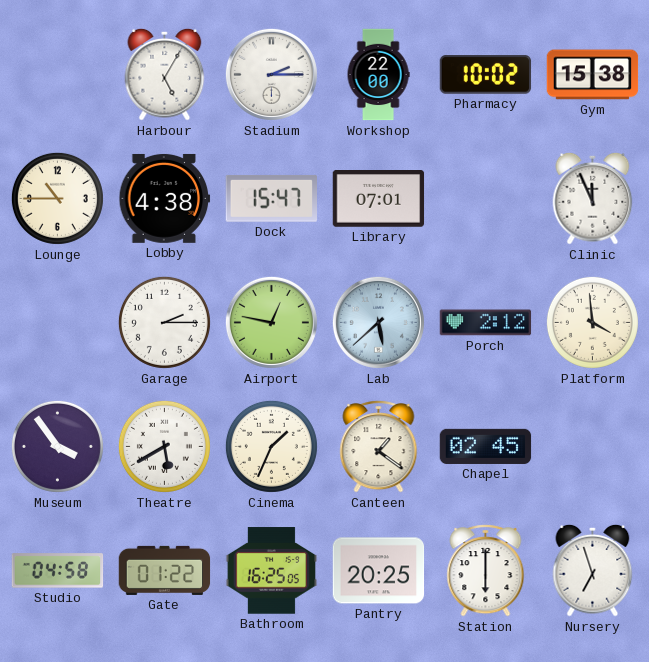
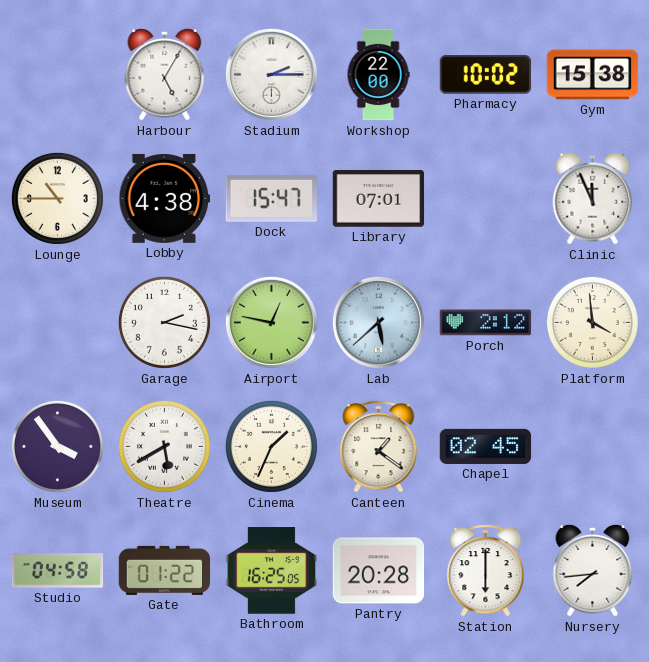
Garage: 2:15 -> 2:17 (164, 322)
Pantry: 20:25 -> 20:28 (379, 571)
Nursery: 6:57 -> 7:44 (593, 570)
